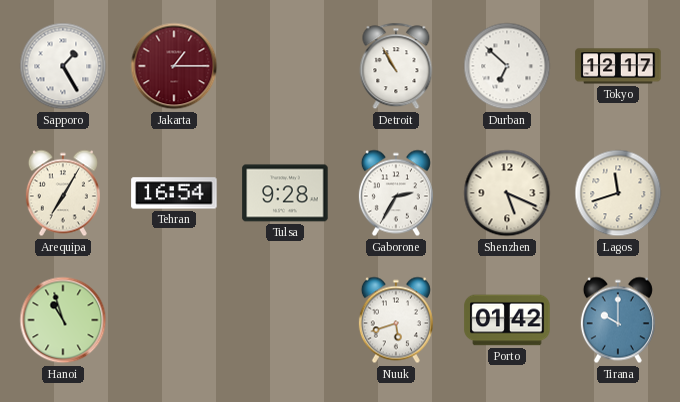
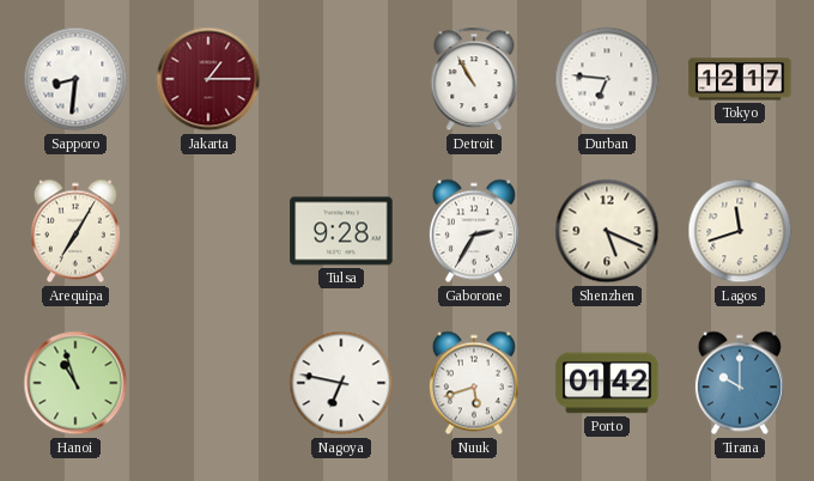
Sapporo: 1:25 -> 8:31 (75, 79)
Durban: 6:52 -> 6:46 (607, 79)
Tehran: 16:54 -> none (174, 193)
Nagoya: none -> 6:47 (341, 383)
